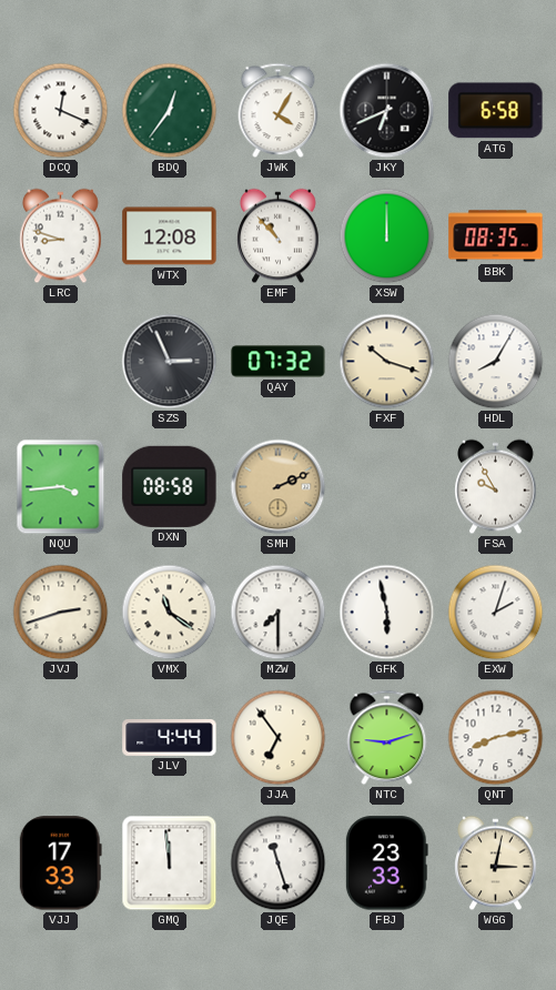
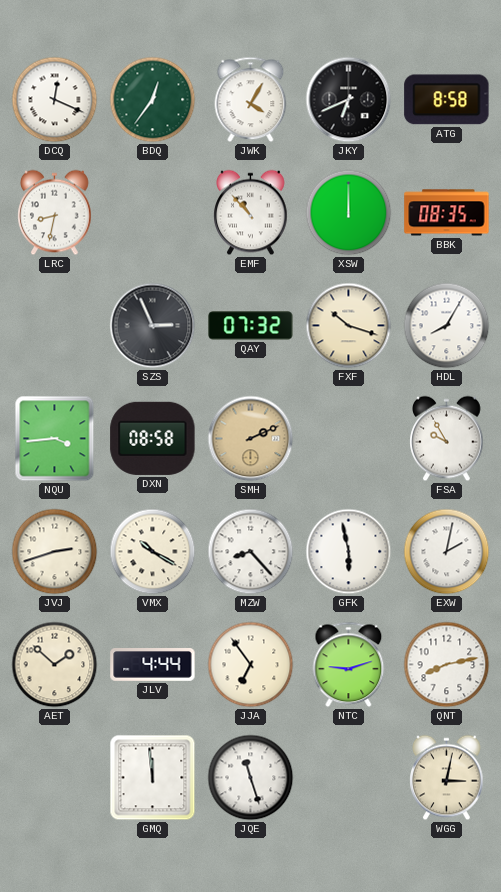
ATG: 6:58 -> 8:58 (447, 100)
LRC: 8:48 -> 8:32 (55, 213)
WTX: 12:08 -> none (170, 236)
VMX: 11:21 -> 10:20 (153, 552)
MZW: 7:30 -> 8:23 (251, 552)
EXW: 2:03 -> 2:02 (447, 552)
AET: none -> 1:52 (55, 665)
VJJ: 17:33 -> none (60, 863)
FBJ: 23:33 -> none (386, 863)
